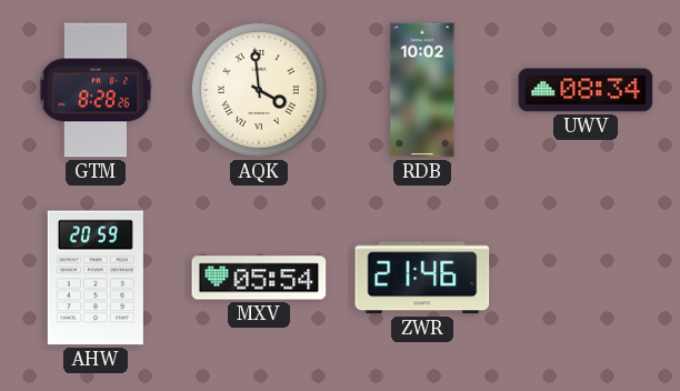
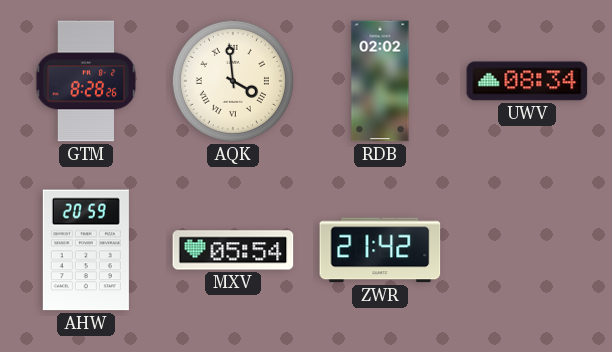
RDB: 10:02 -> 02:02 (380, 81)
ZWR: 21:46 -> 21:42 (380, 250)
